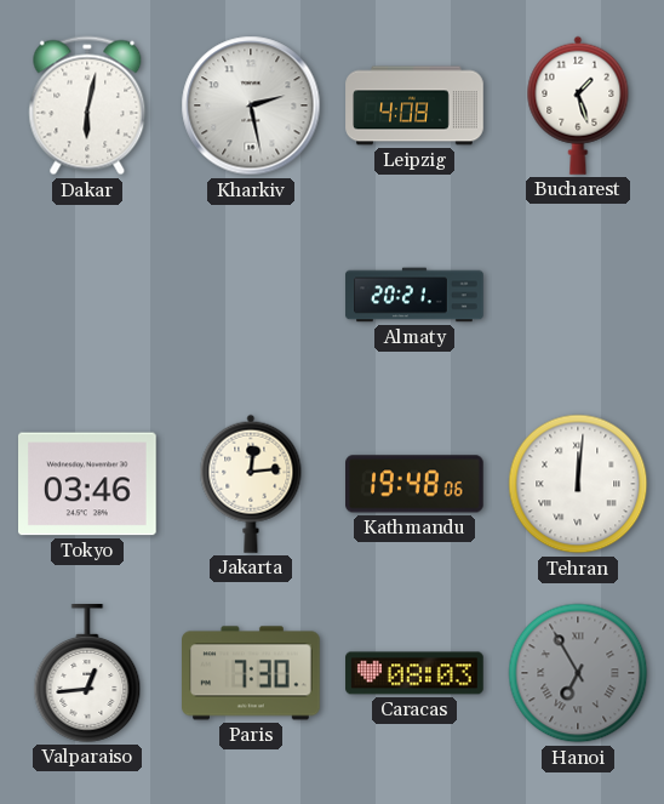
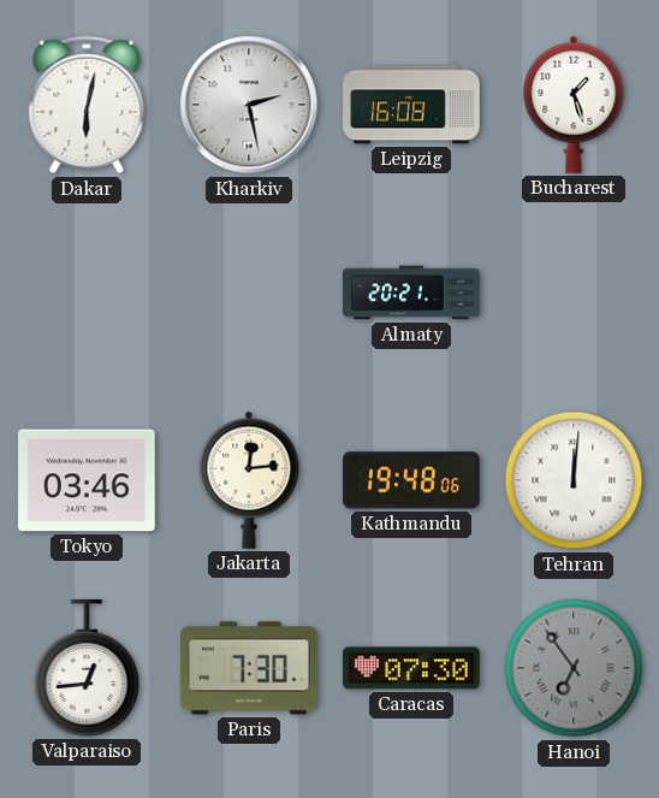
Leipzig: 4:08 -> 16:08 (411, 105)
Caracas: 08:03 -> 07:30 (411, 668)
Hanoi: 6:55 -> 6:54 (574, 668)
